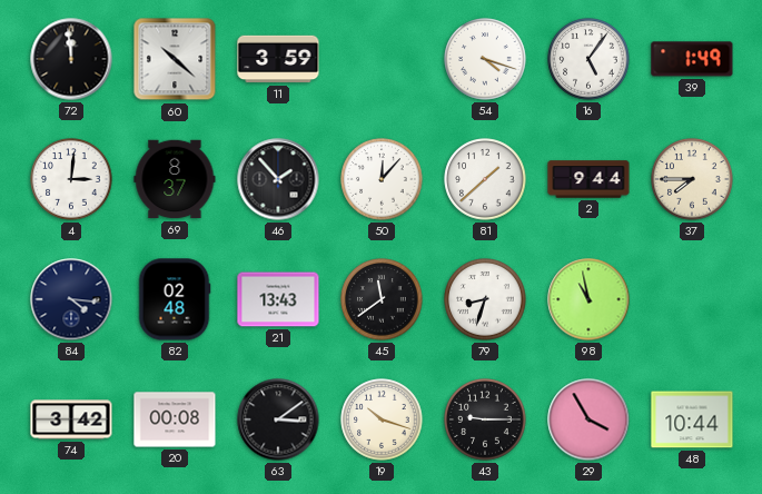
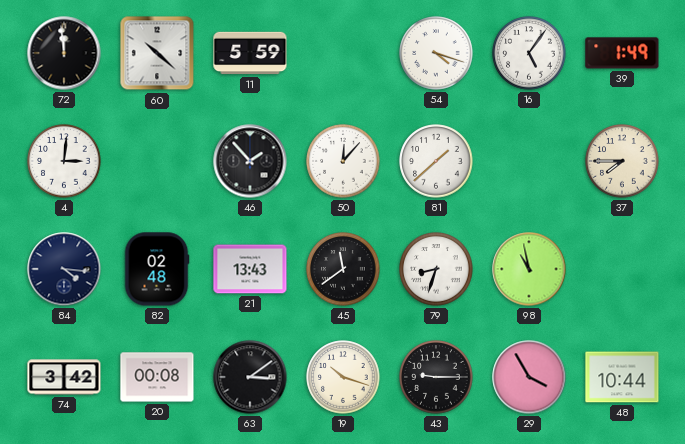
11: 3:59 -> 5:59 (250, 53)
69: 8:37 -> none (175, 179)
2: 9:44 -> none (588, 179)
